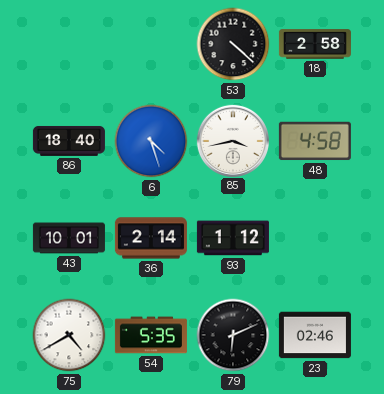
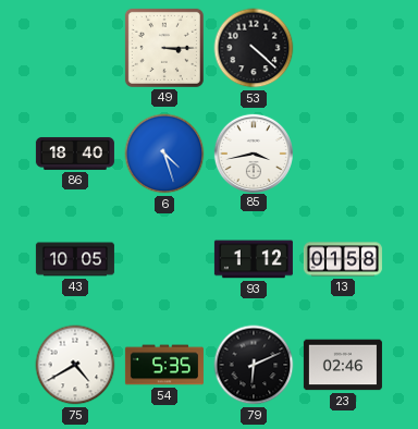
49: none -> 3:15 (164, 48)
18: 2:58 -> none (315, 44)
48: 4:58 -> none (315, 141)
43: 10:01 -> 10:05 (75, 259)
36: 2:14 -> none (151, 238)
13: none -> 01:58 (343, 259)
